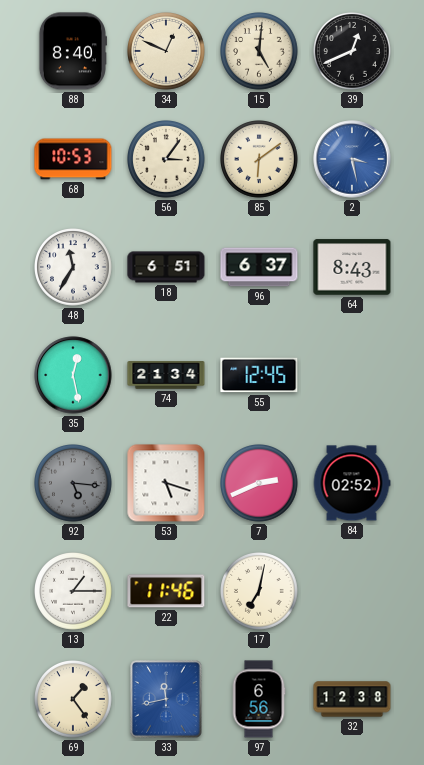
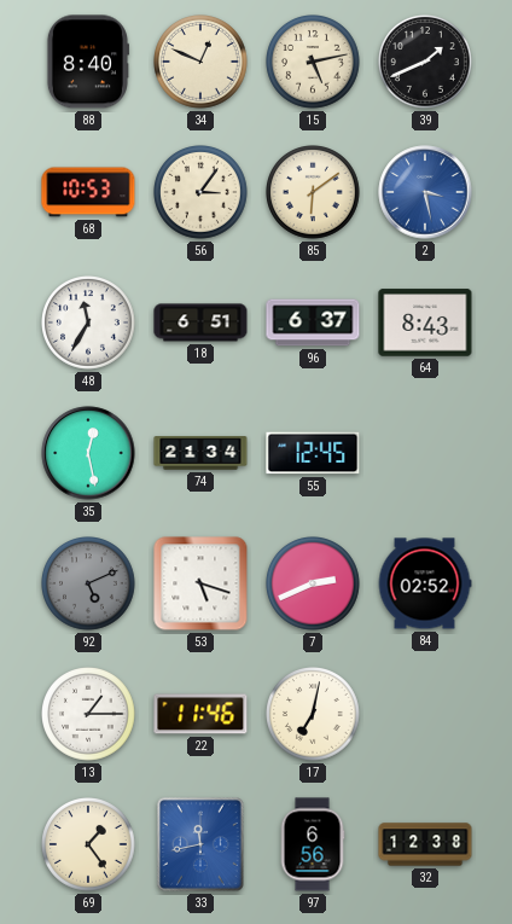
15: 5:01 -> 5:13 (314, 63)
39: 12:41 -> 1:41 (426, 63)
92: 5:16 -> 5:11 (89, 585)
